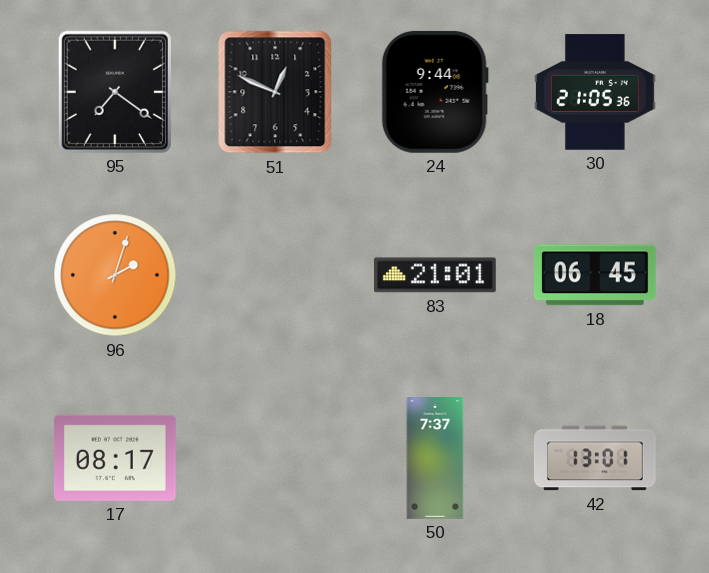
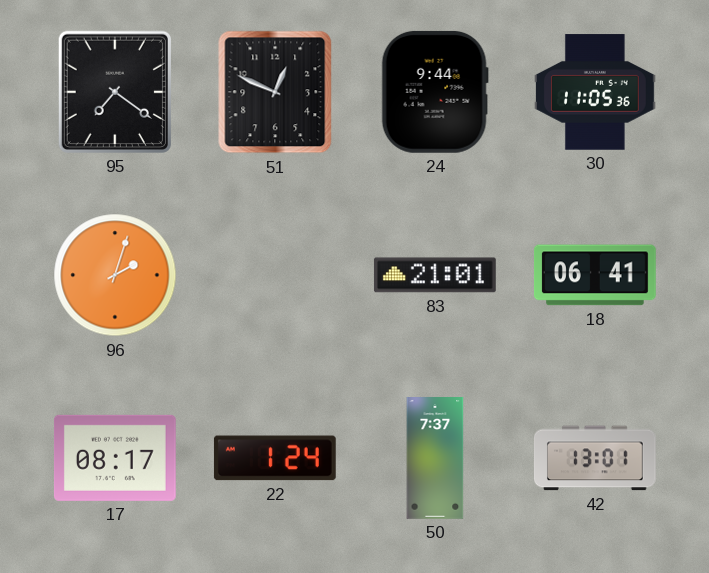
30: 21:05 -> 11:05 (596, 92)
18: 06:45 -> 06:41 (595, 275)
22: none -> 1:24 (275, 458)
